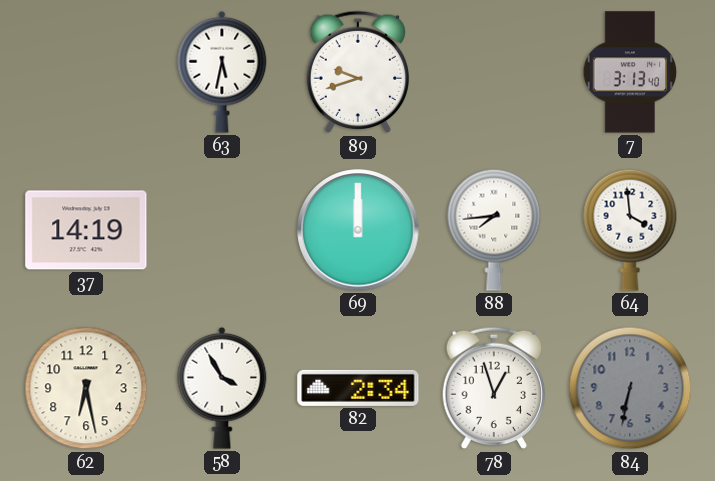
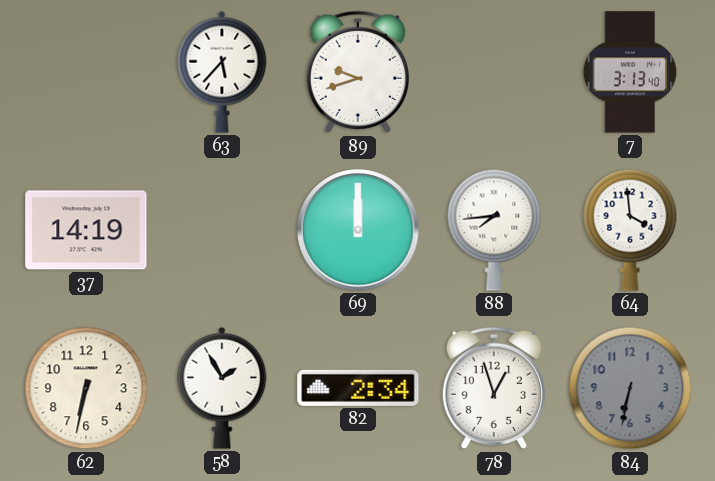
63: 5:32 -> 5:37 (222, 72)
62: 6:28 -> 6:32 (86, 388)
58: 3:55 -> 1:55 (222, 388)
